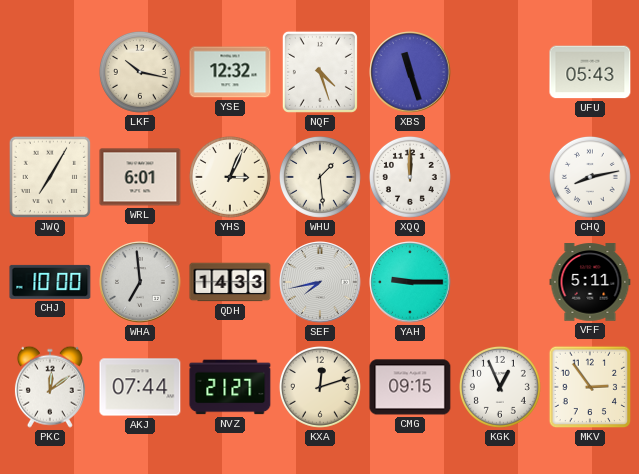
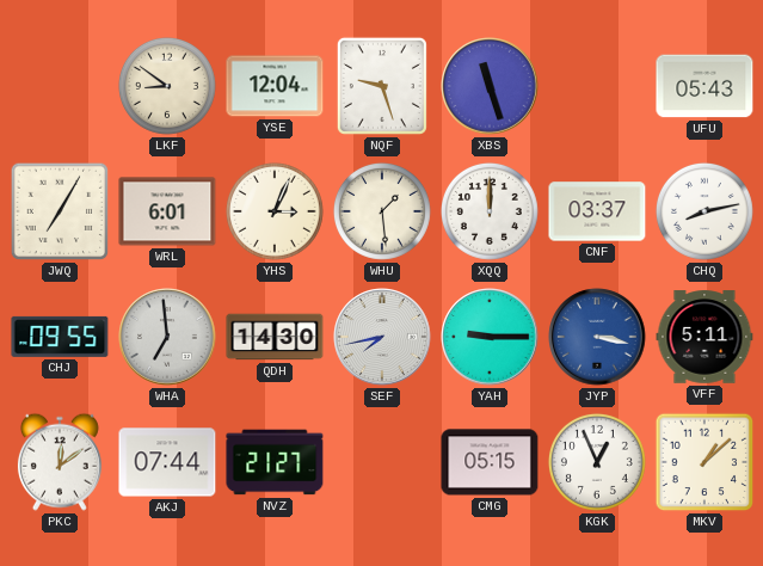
LKF: 10:17 -> 8:51 (167, 86)
YSE: 12:32 -> 12:04 (275, 86)
NQF: 4:27 -> 9:27 (382, 86)
CNF: none -> 03:37 (597, 211)
CHJ: 10:00 -> 09:55 (60, 337)
QDH: 14:33 -> 14:30 (275, 337)
JYP: none -> 3:17 (597, 337)
KXA: 12:12 -> none (320, 387)
CMG: 09:15 -> 05:15 (490, 462)
MKV: 2:54 -> 1:08 (704, 462)
